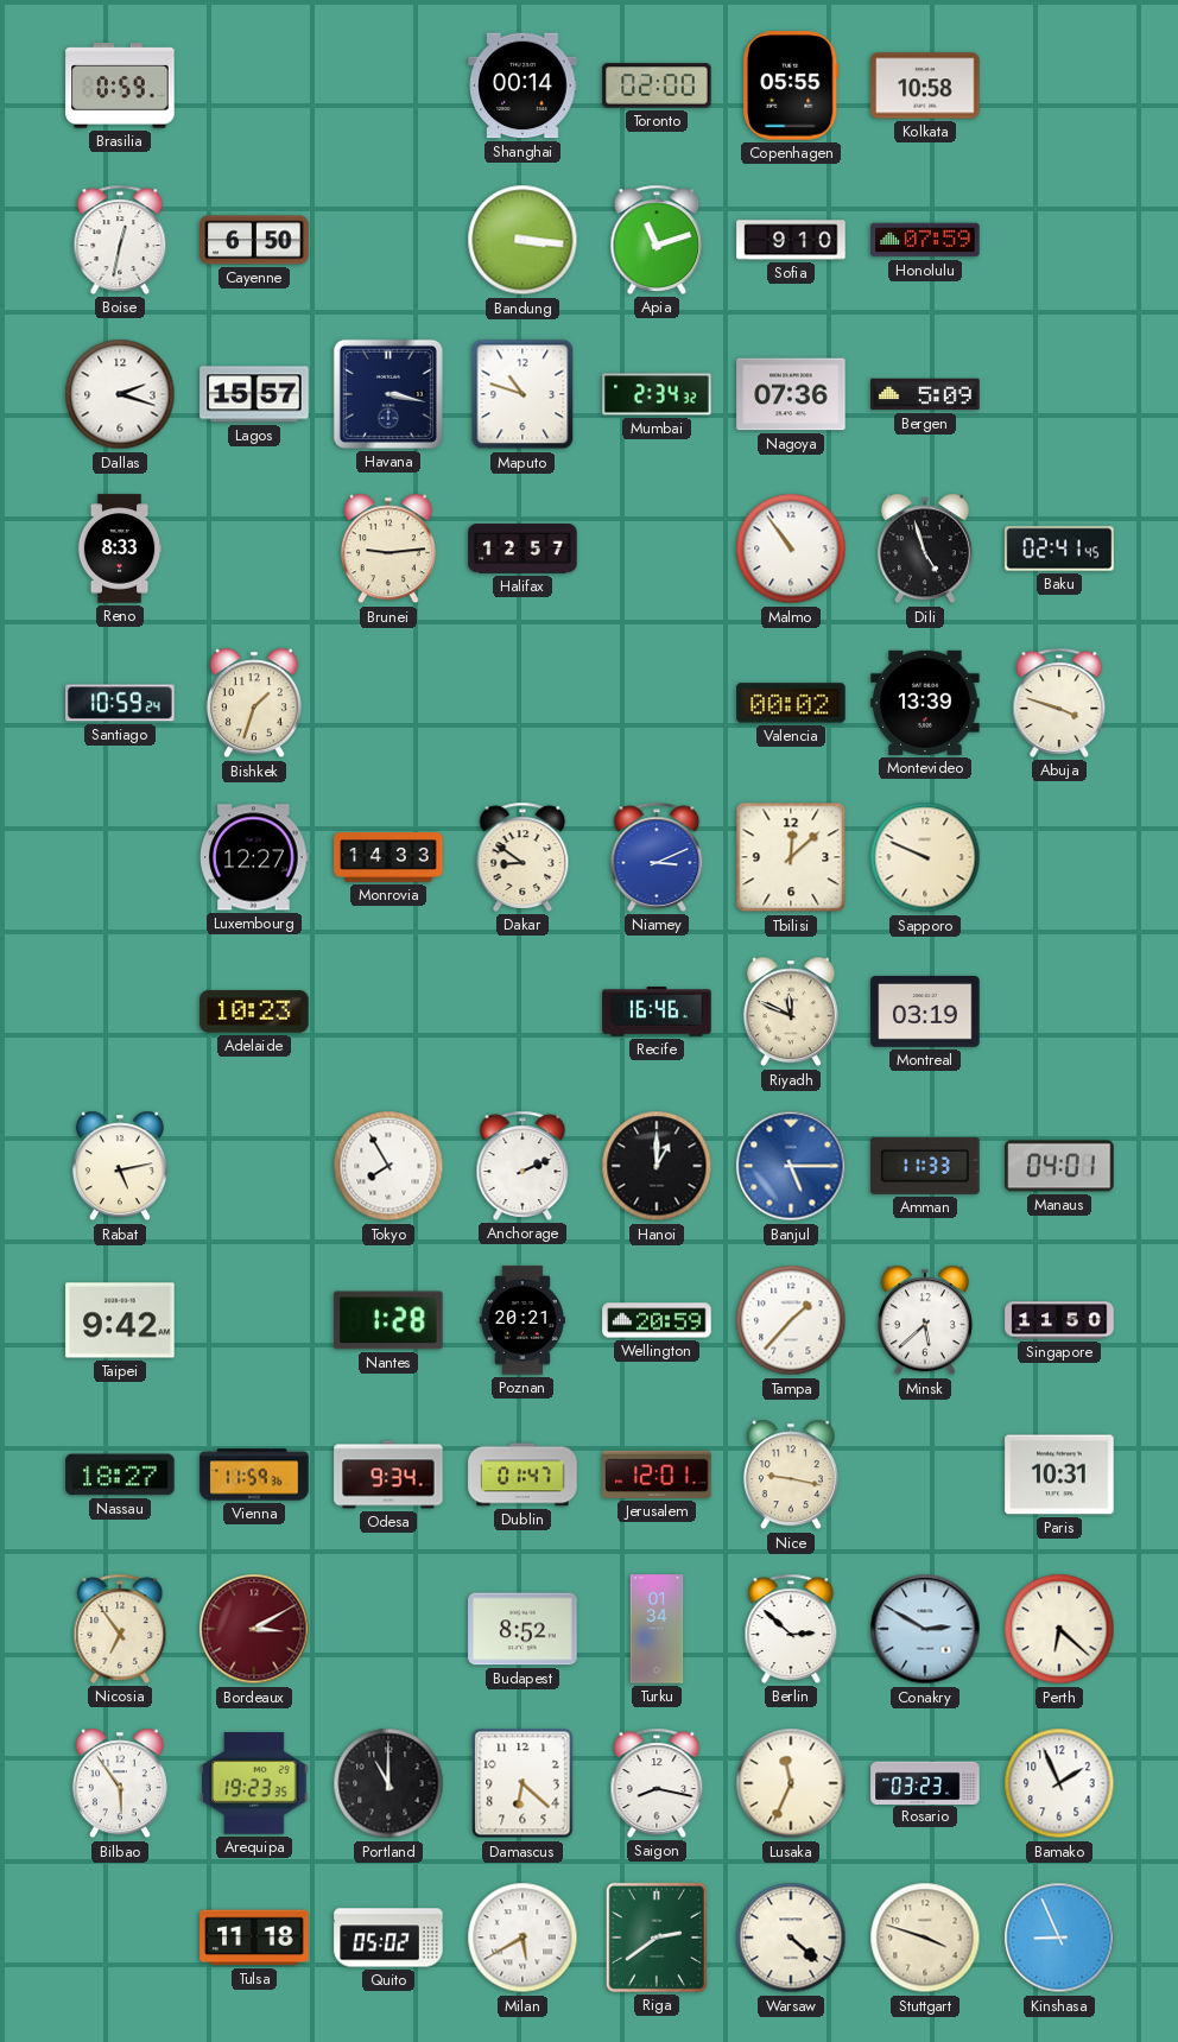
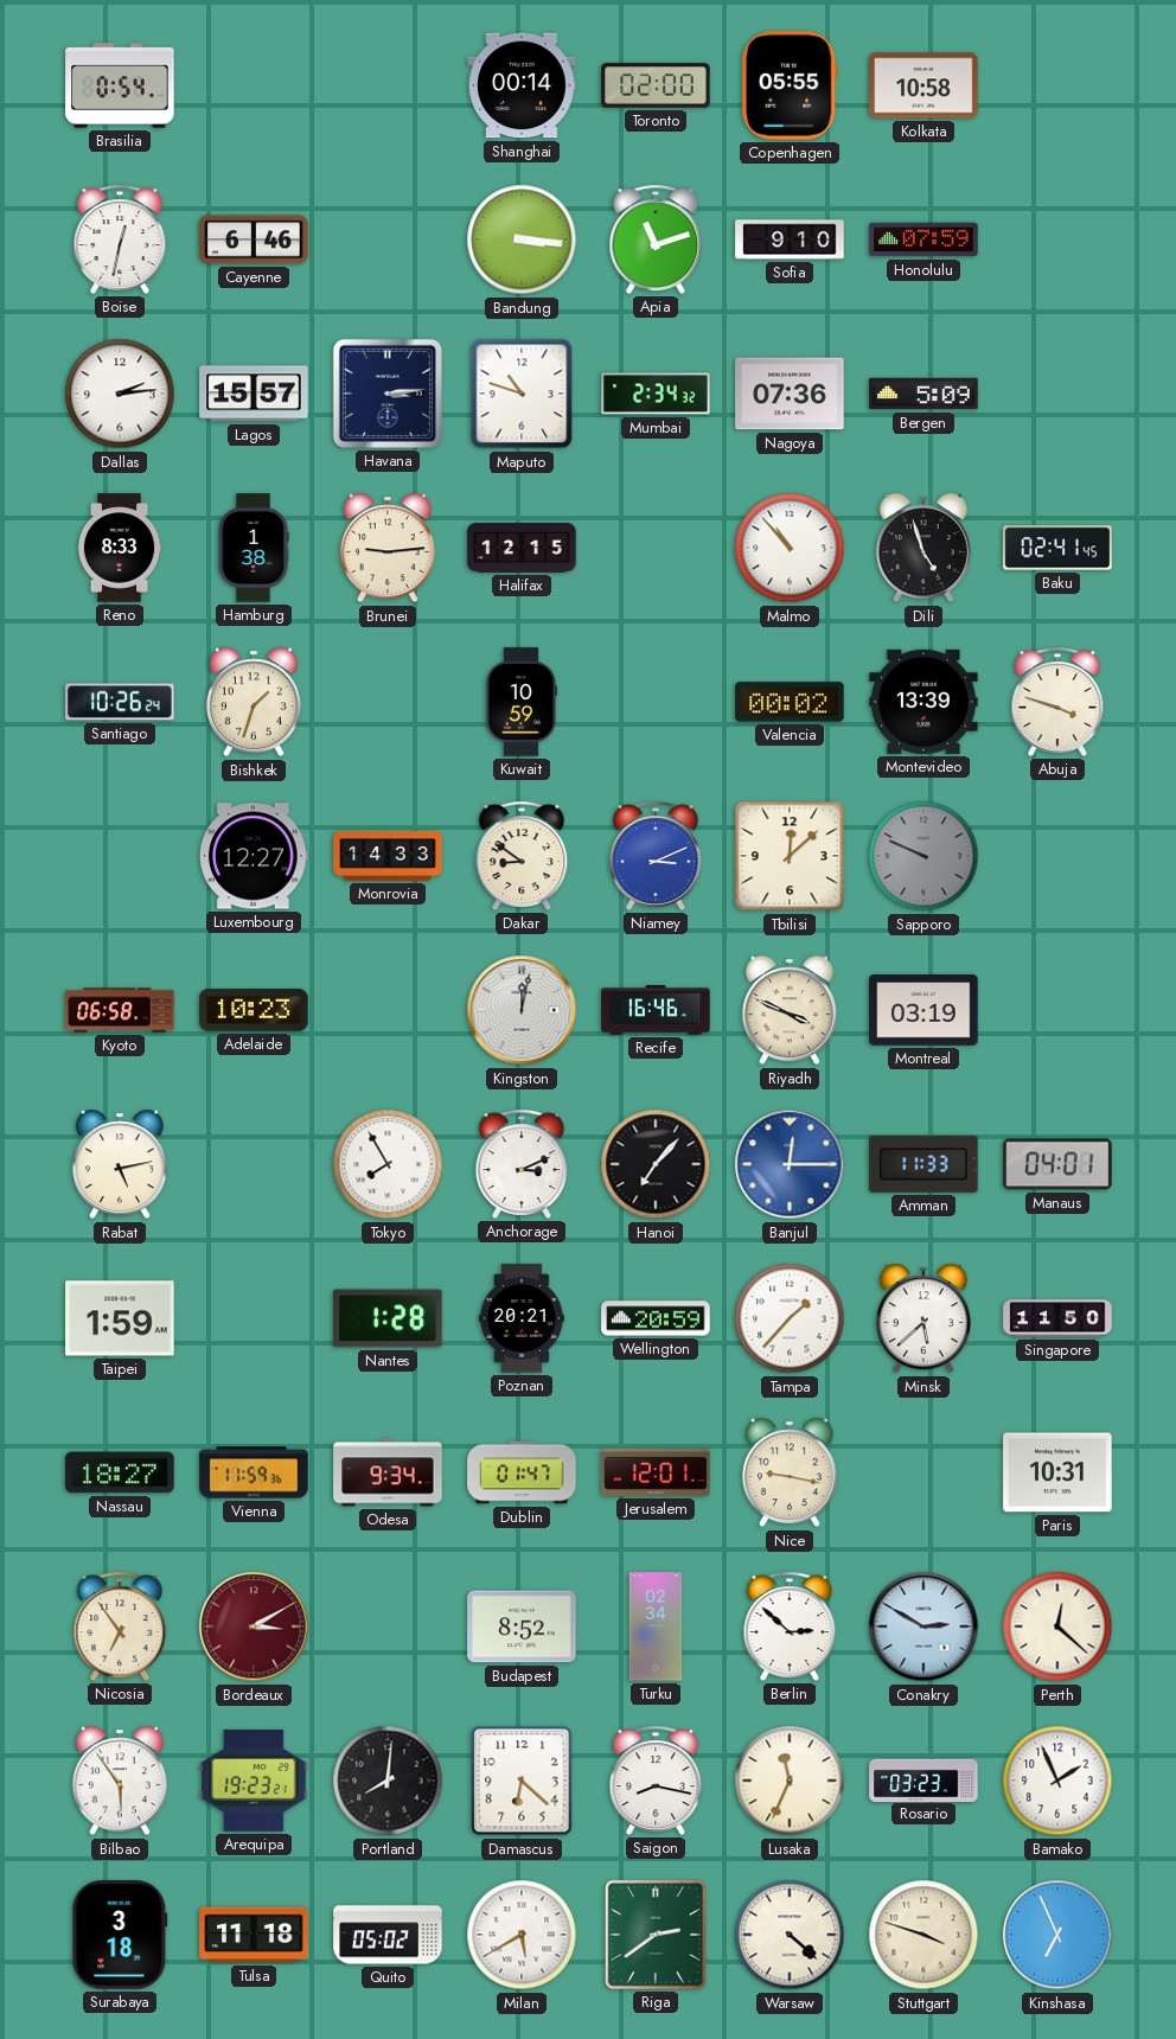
Brasilia: 0:59 -> 0:54 (120, 87)
Cayenne: 6:50 -> 6:46 (254, 239)
Dallas: 2:18 -> 2:14 (120, 394)
Havana: 3:17 -> 3:14 (388, 394)
Hamburg: none -> 1:38 (254, 548)
Halifax: 12:57 -> 12:15 (522, 548)
Malmo: 10:54 -> 10:53 (790, 548)
Santiago: 10:59 -> 10:26 (120, 702)
Kuwait: none -> 10:59 (520, 702)
Sapporo dial: cream -> grey (923, 856)
Kyoto: none -> 06:58 (120, 1010)
Kingston: none -> 12:02 (522, 1010)
Riyadh: 11:49 -> 3:49 (790, 1010)
Anchorage: 2:11 -> 3:11 (522, 1164)
Hanoi: 1:00 -> 7:07 (656, 1164)
Banjul: 5:15 -> 12:15 (790, 1164)
Taipei: 9:42 -> 1:59 (120, 1318)
Turku: 01:34 -> 02:34 (656, 1626)
Perth: 6:22 -> 12:22 (1057, 1626)
Arequipa: 19:23:35 -> 19:23:21 (254, 1781)
Portland: 11:00 -> 8:01 (388, 1781)
Surabaya: none -> 3:18 (120, 1935)
Kinshasa: 8:56 -> 6:56 (1057, 1935)
